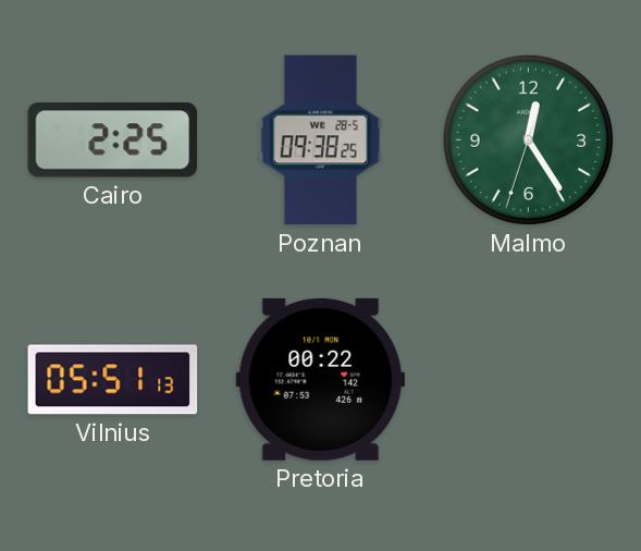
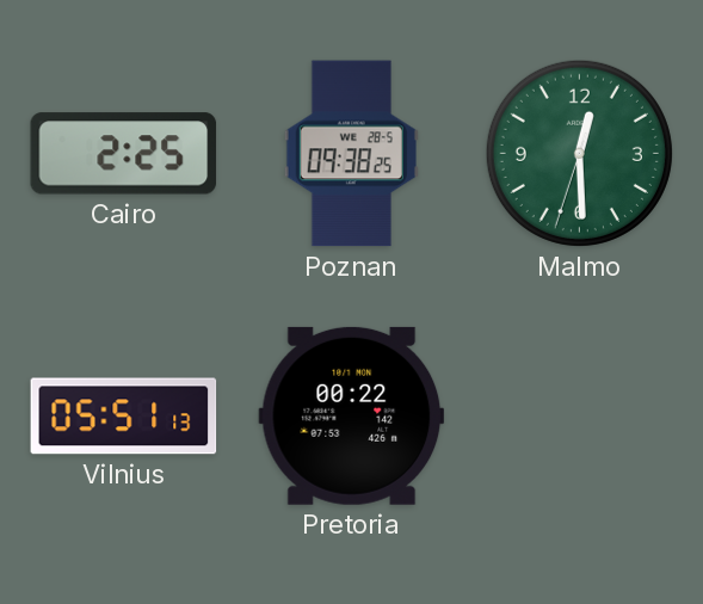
Malmo: 12:24 -> 12:29 (579, 153)
